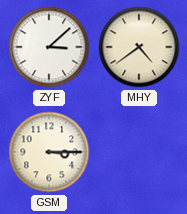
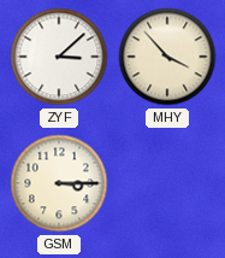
MHY: 4:39 -> 3:53 (167, 57)
